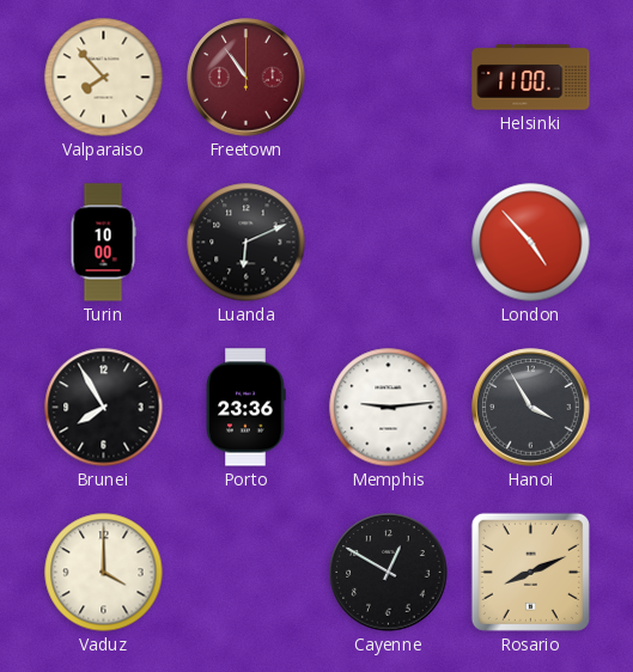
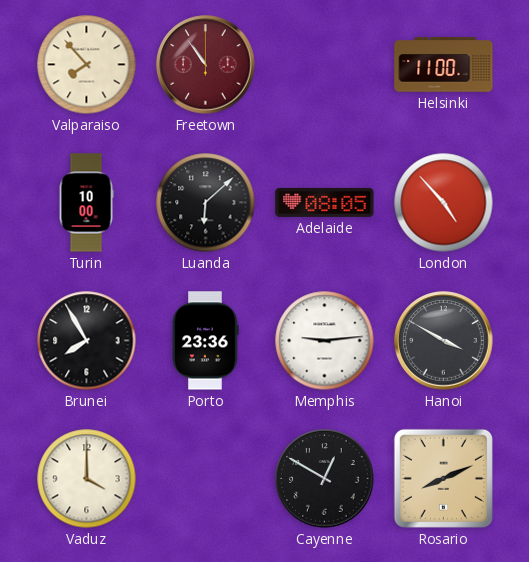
Luanda: 6:11 -> 6:08 (206, 203)
Adelaide: none -> 08:05 (325, 202)
Hanoi: 3:55 -> 3:50 (444, 341)
